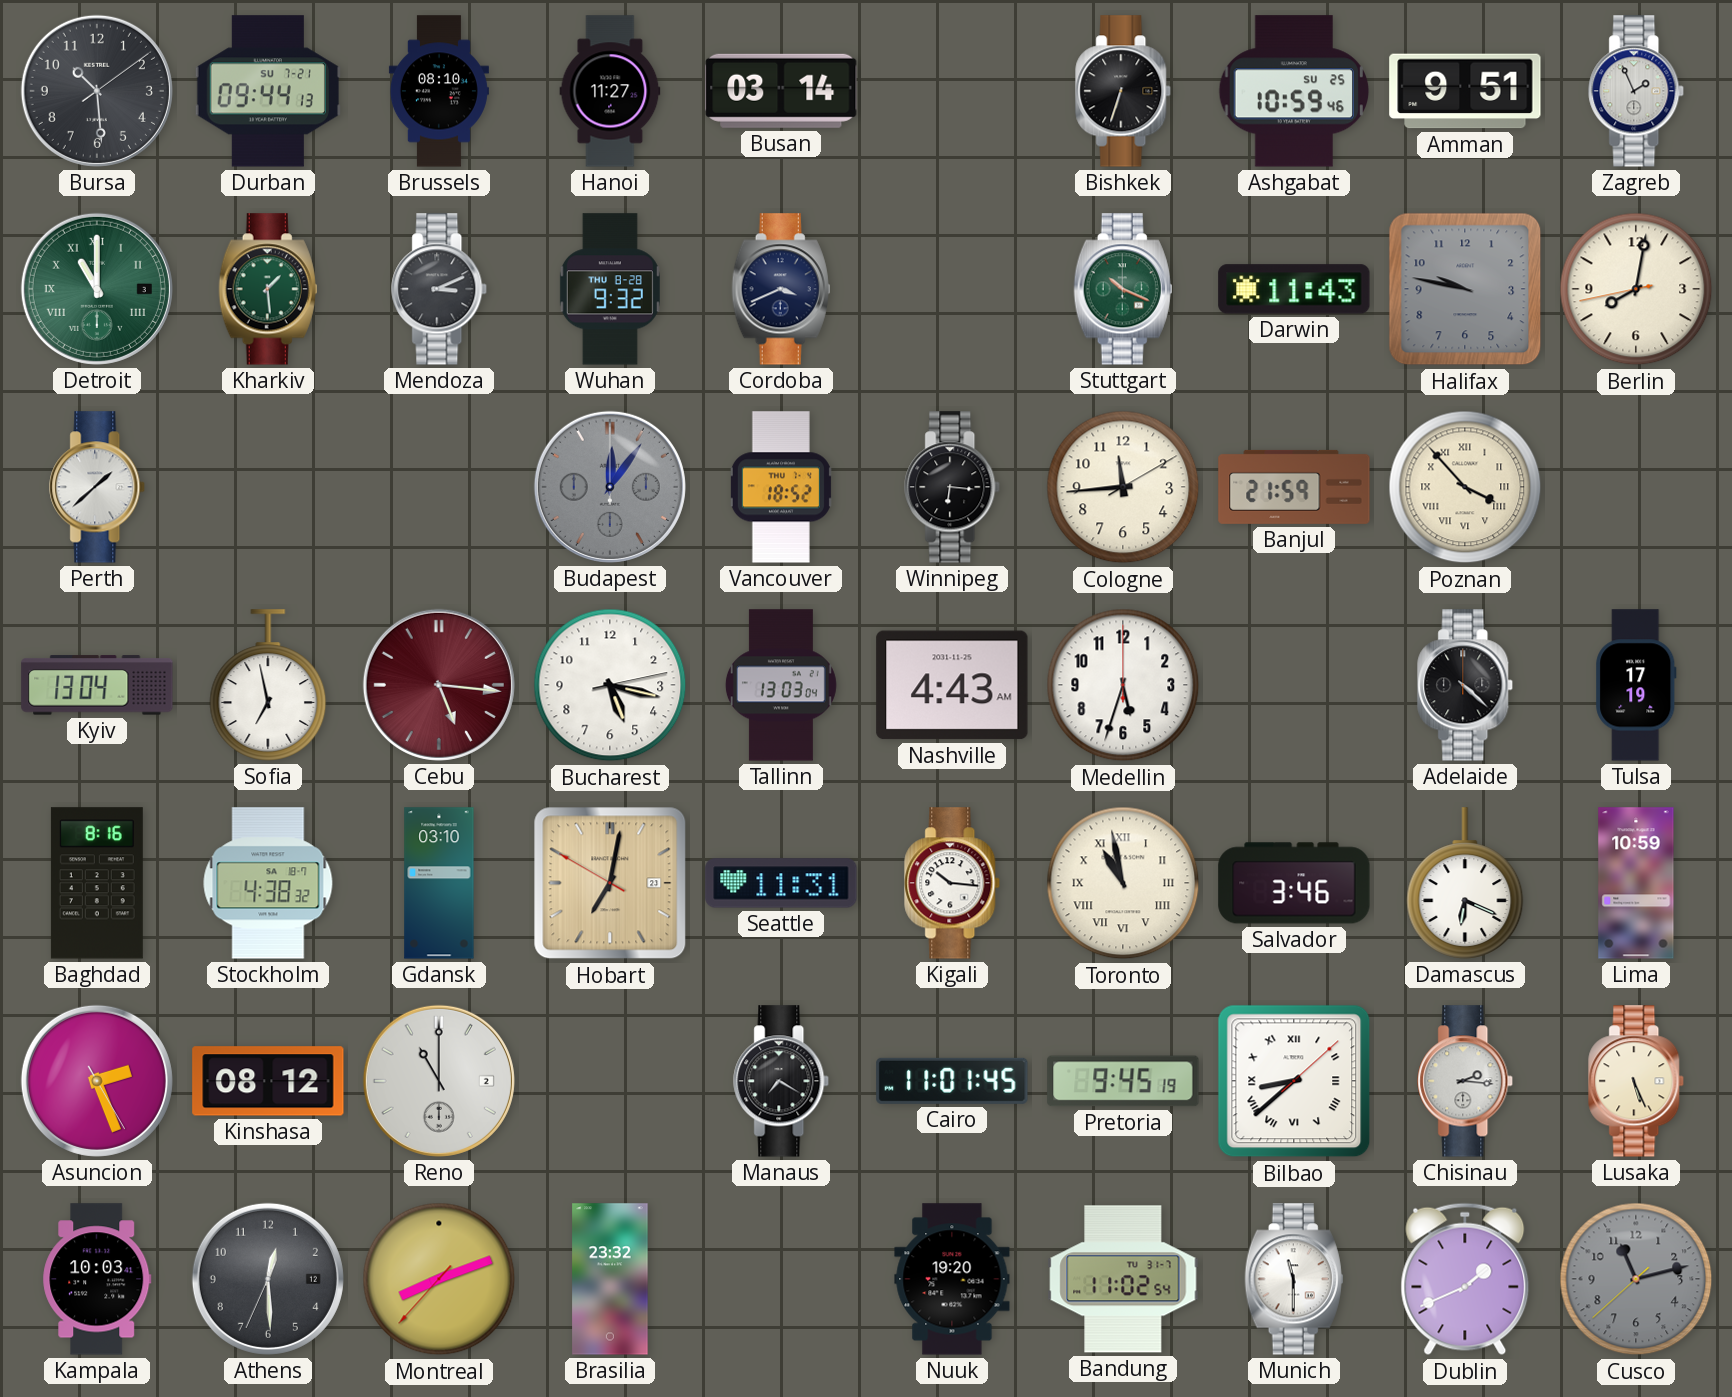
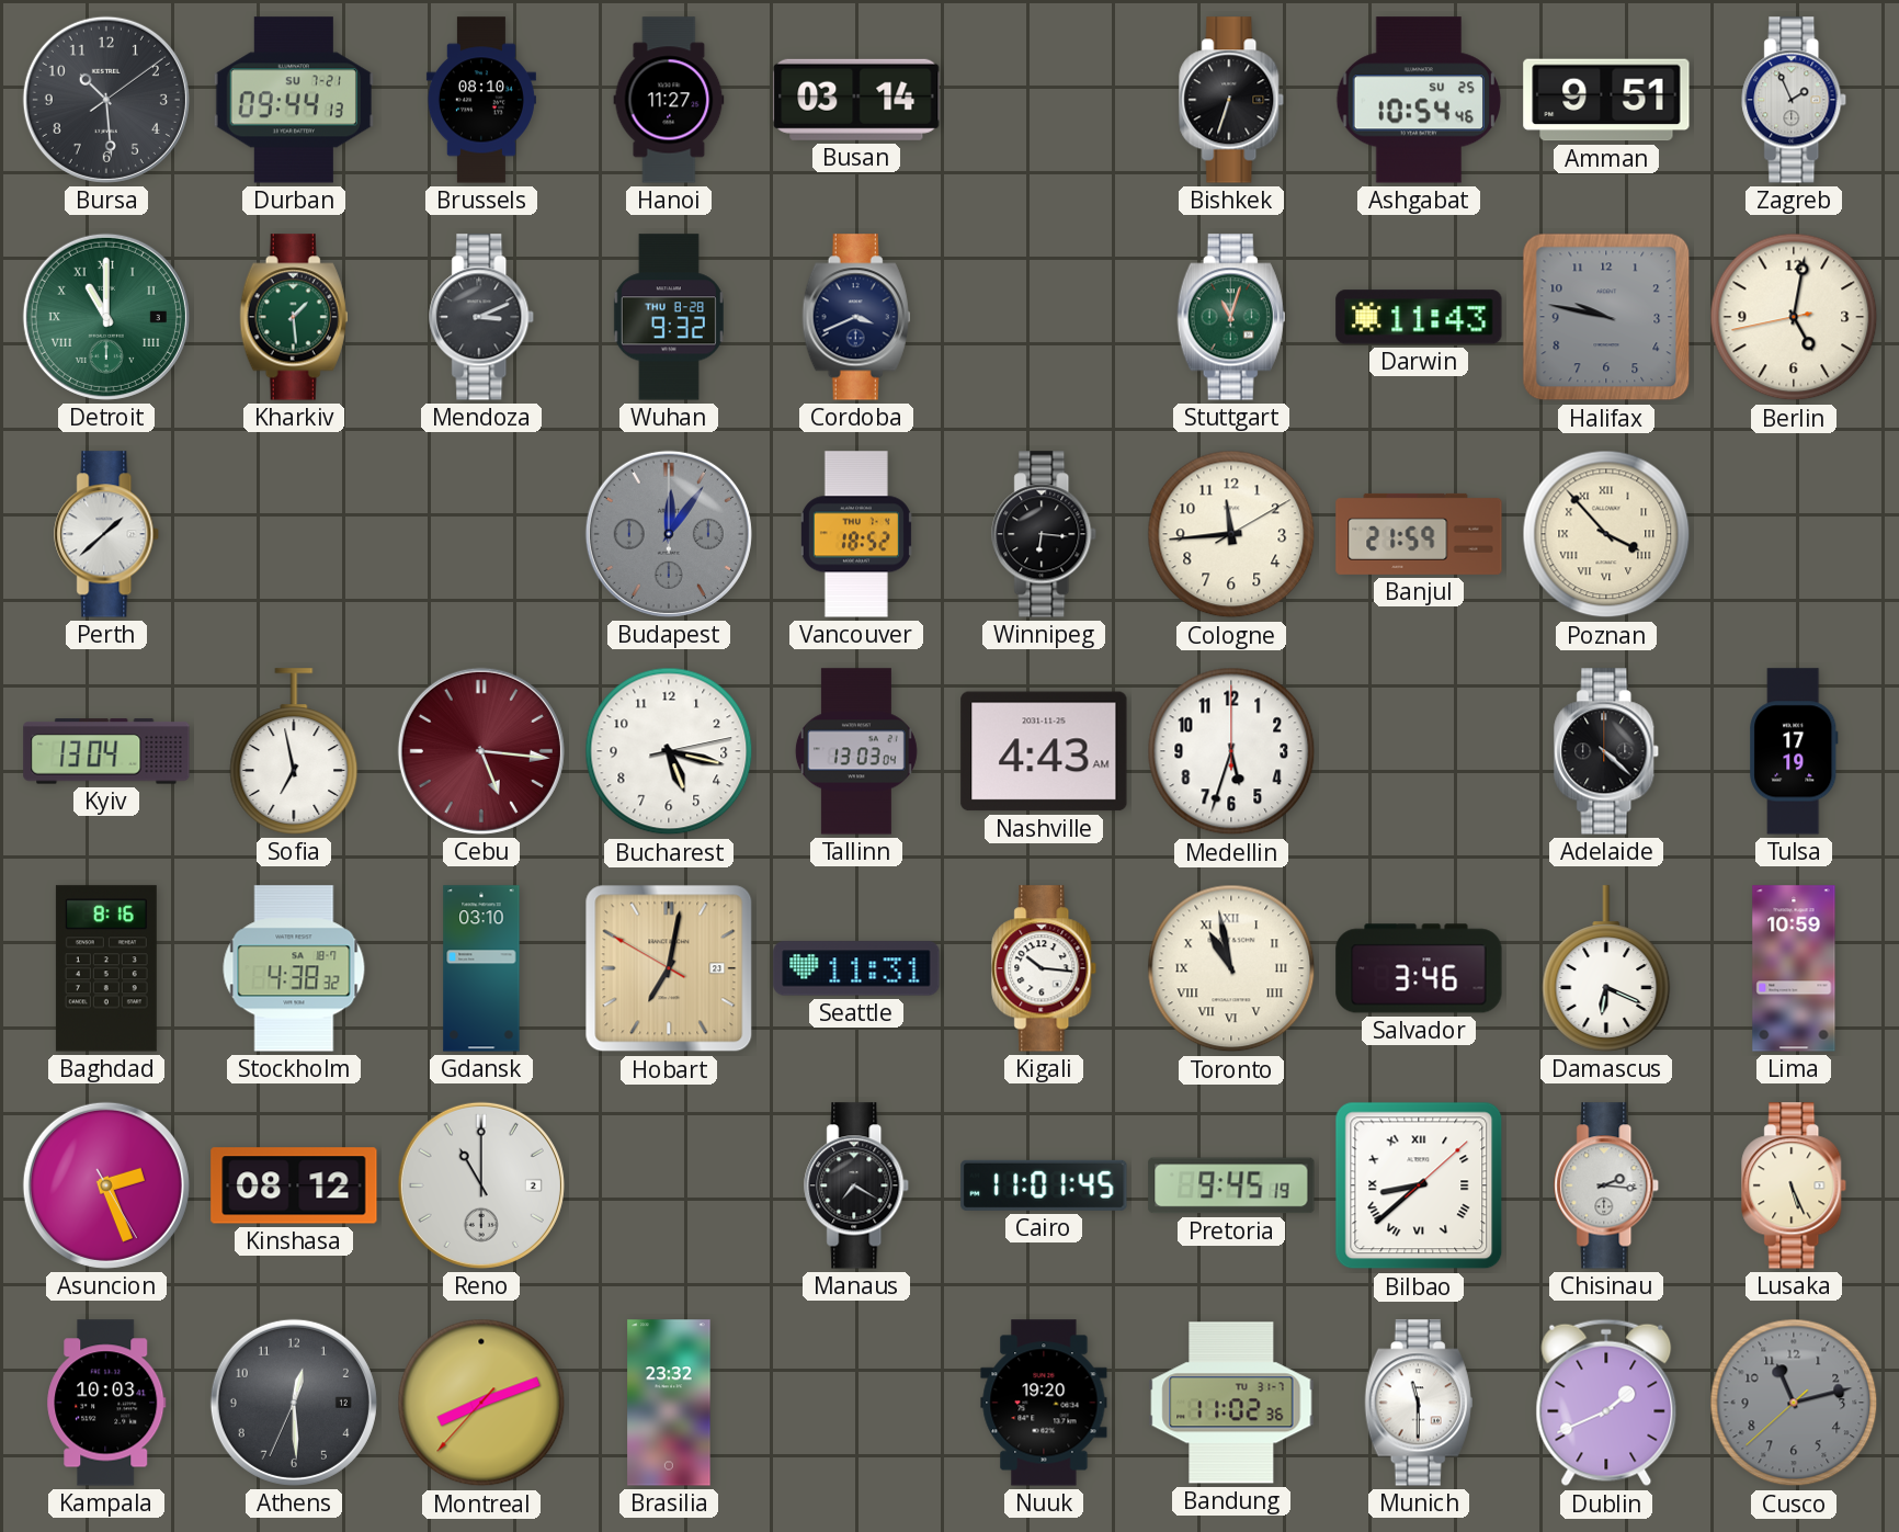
Ashgabat: 10:59 -> 10:54 (1419, 100)
Stuttgart: 10:19 -> 11:03 (1231, 317)
Berlin: 8:01 -> 5:01 (1794, 317)
Bandung: 11:02:54 -> 11:02:36 (1231, 1403)
